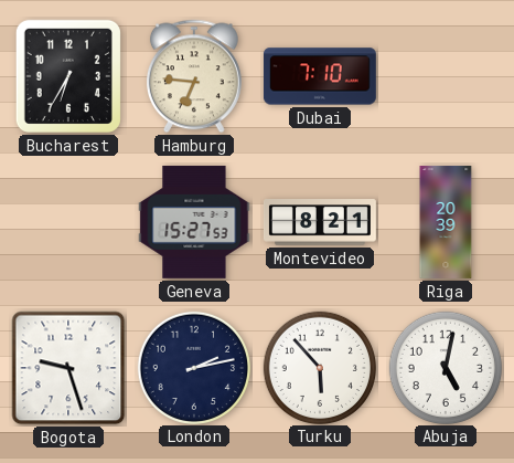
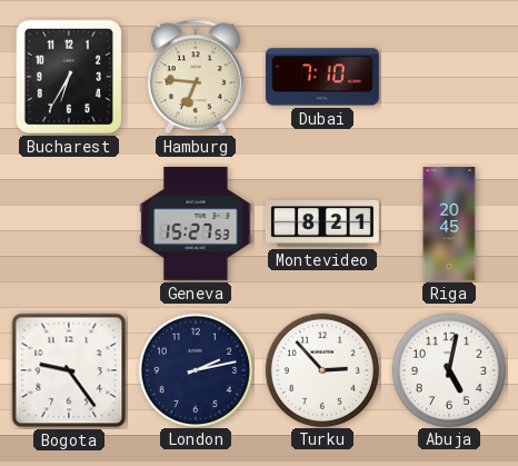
Riga: 20:39 -> 20:45 (449, 224)
Bogota: 9:27 -> 9:24 (69, 370)
Turku: 5:53 -> 2:53 (321, 369)
